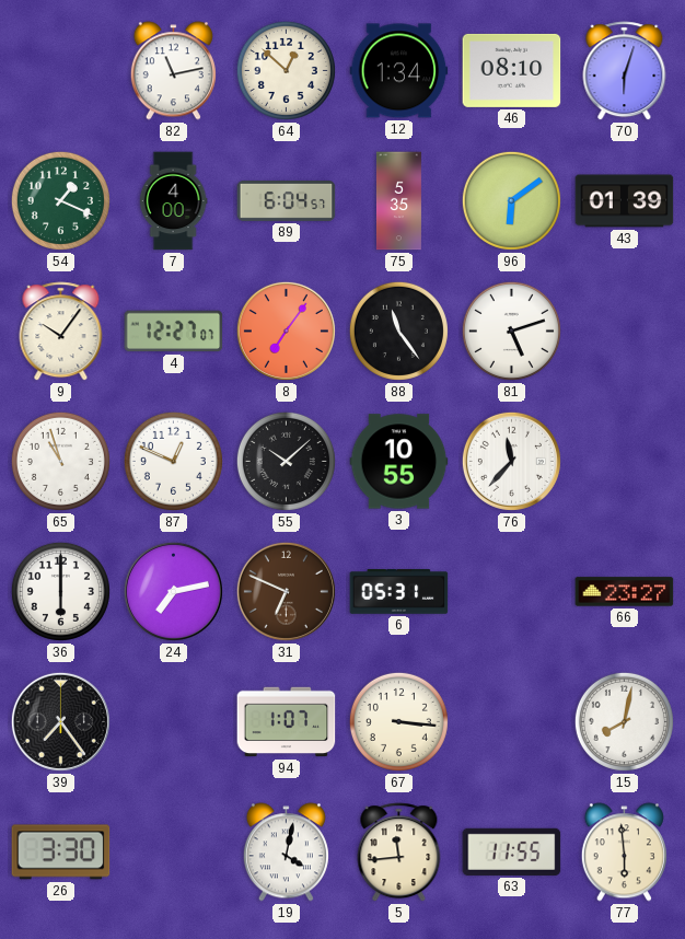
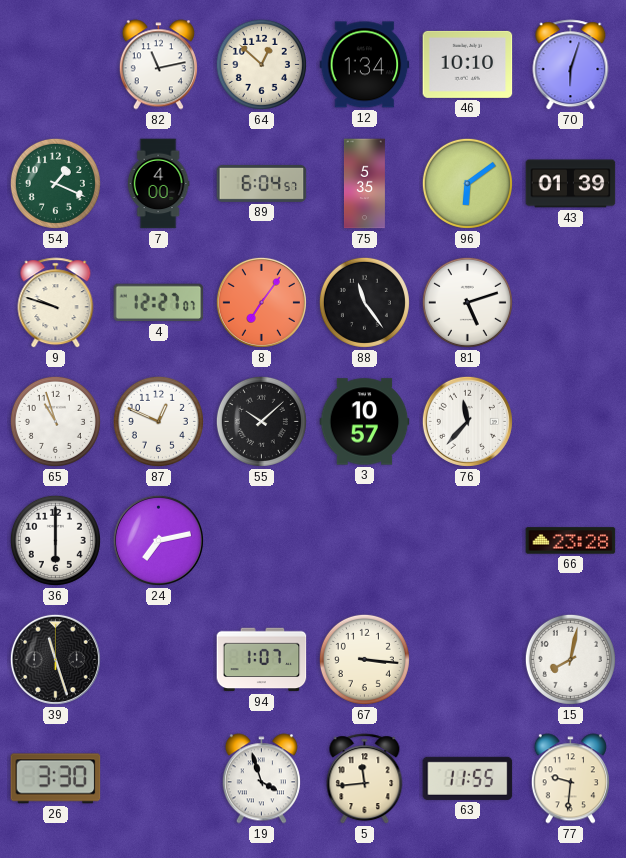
46: 08:10 -> 10:10 (468, 64)
9: 10:06 -> 9:48 (56, 303)
3: 10:55 -> 10:57 (365, 422)
31: 6:49 -> none (286, 591)
6: 05:31 -> none (399, 592)
66: 23:27 -> 23:28 (571, 541)
39: 7:24 -> 11:27 (55, 659)
19: 4:02 -> 3:57 (261, 779)
77: 5:59 -> 9:31 (570, 779)
